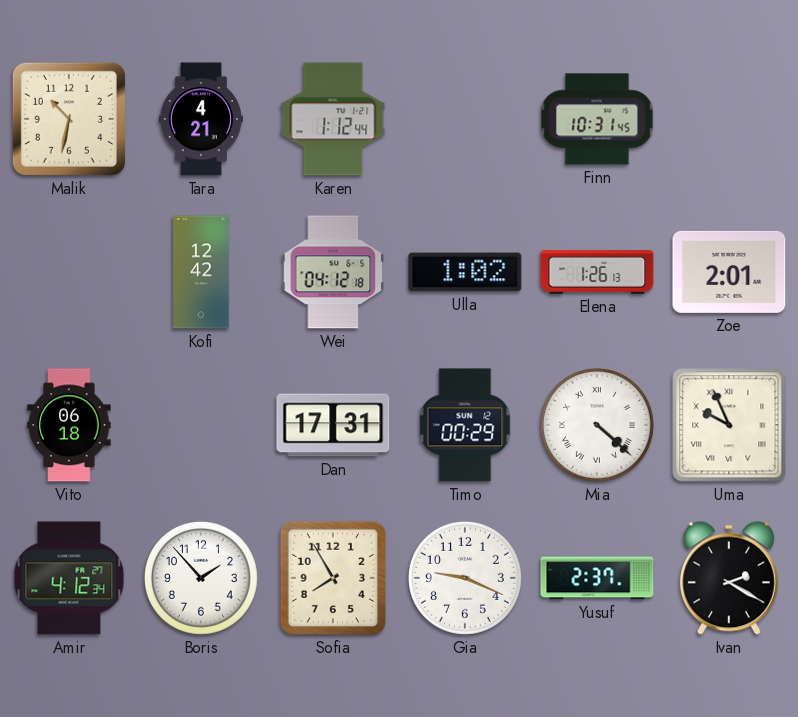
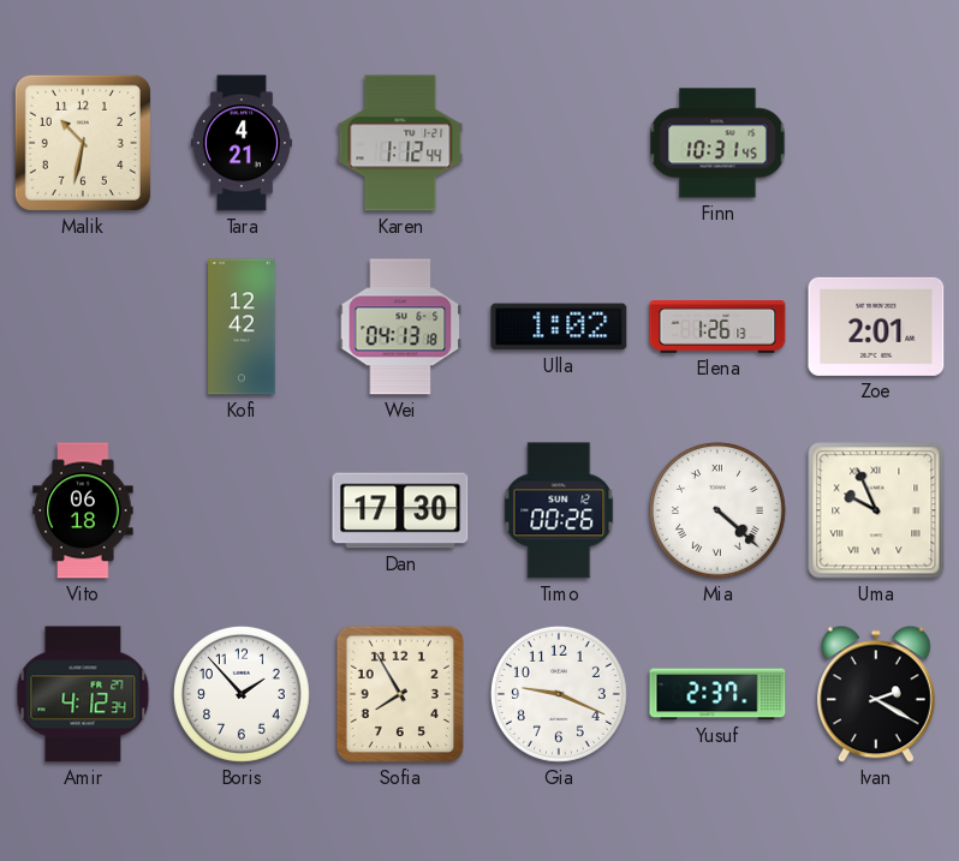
Wei: 04:12 -> 04:13 (400, 327)
Dan: 17:31 -> 17:30 (400, 510)
Timo: 00:29 -> 00:26 (559, 510)
